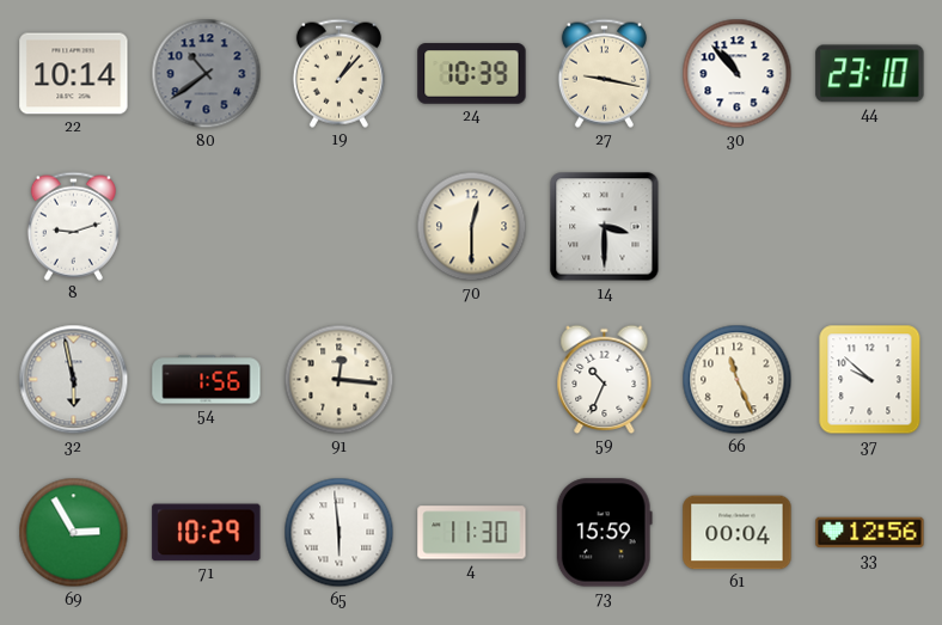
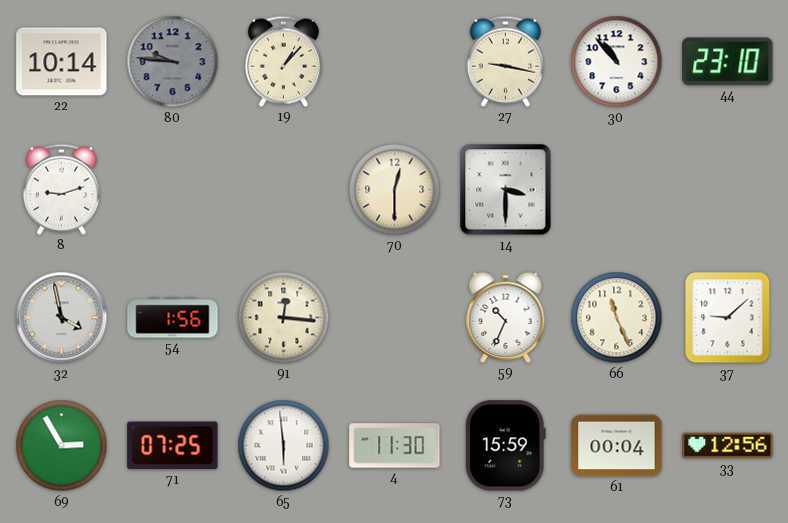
80: 10:39 -> 9:46 (173, 62)
24: 10:39 -> none (472, 74)
32: 5:58 -> 3:58 (62, 318)
37: 9:52 -> 9:08 (728, 318)
71: 10:29 -> 07:25 (173, 446)
